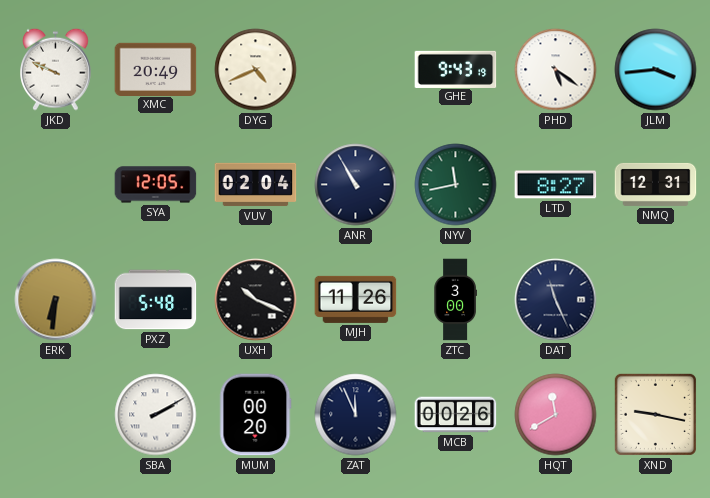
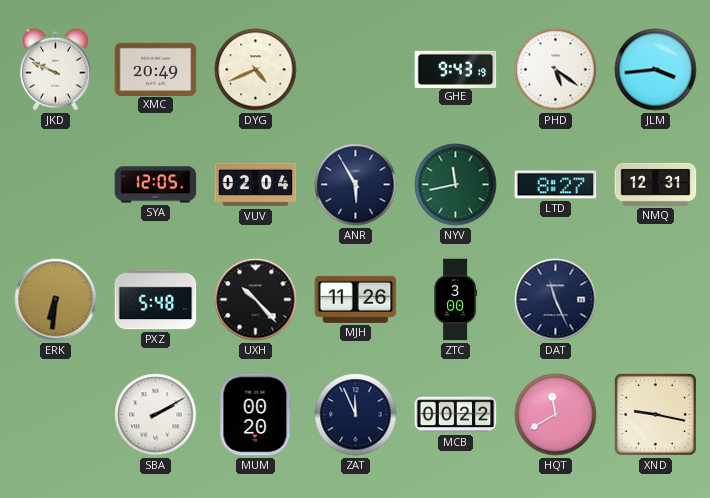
ANR: 10:55 -> 5:55 (356, 185)
UXH: 10:19 -> 10:23 (256, 300)
MCB: 00:26 -> 00:22 (456, 415)
